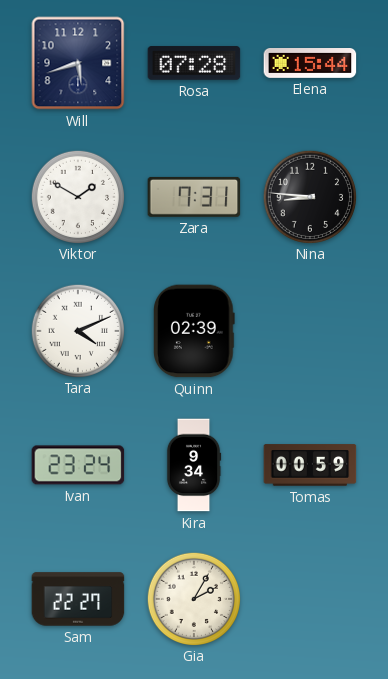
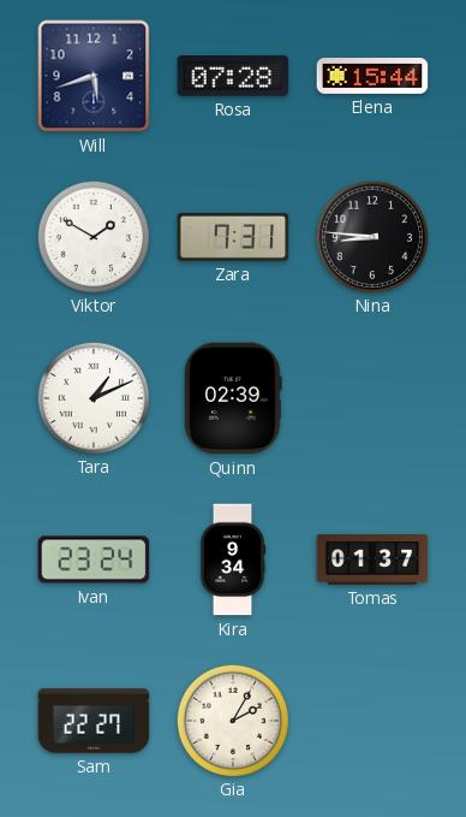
Tara: 4:11 -> 1:11 (92, 397)
Tomas: 00:59 -> 01:37 (372, 560)
